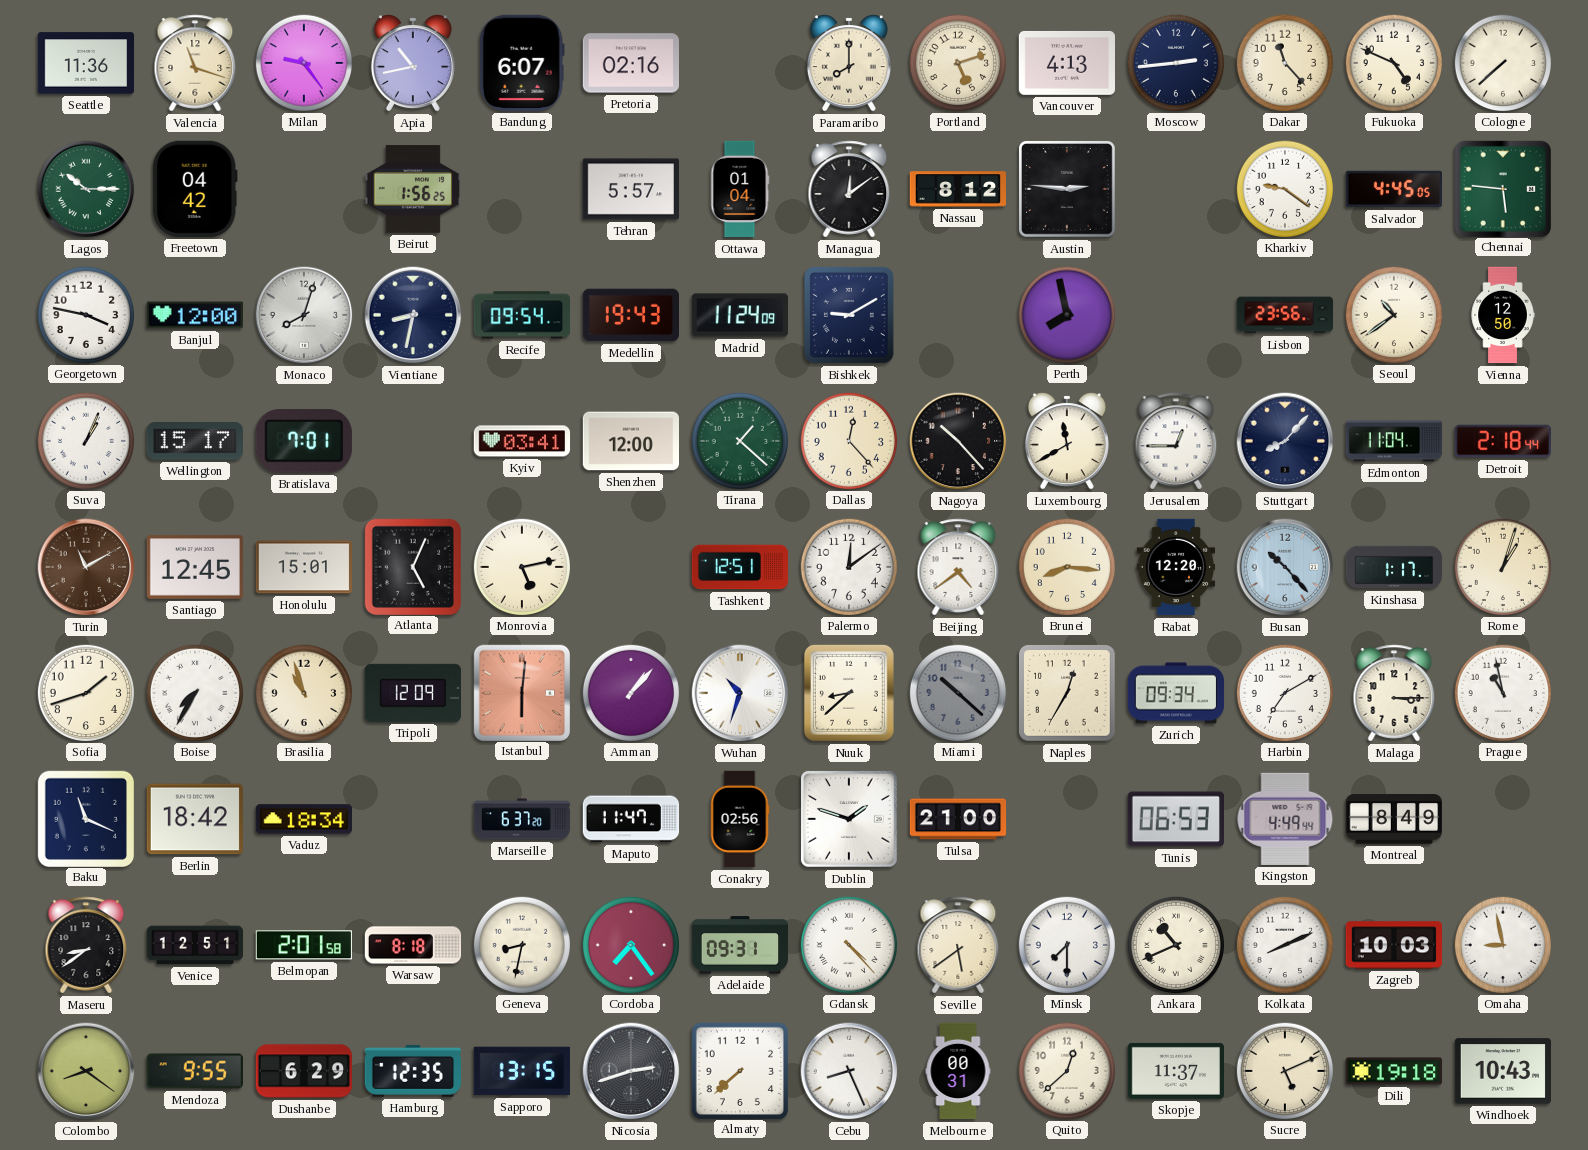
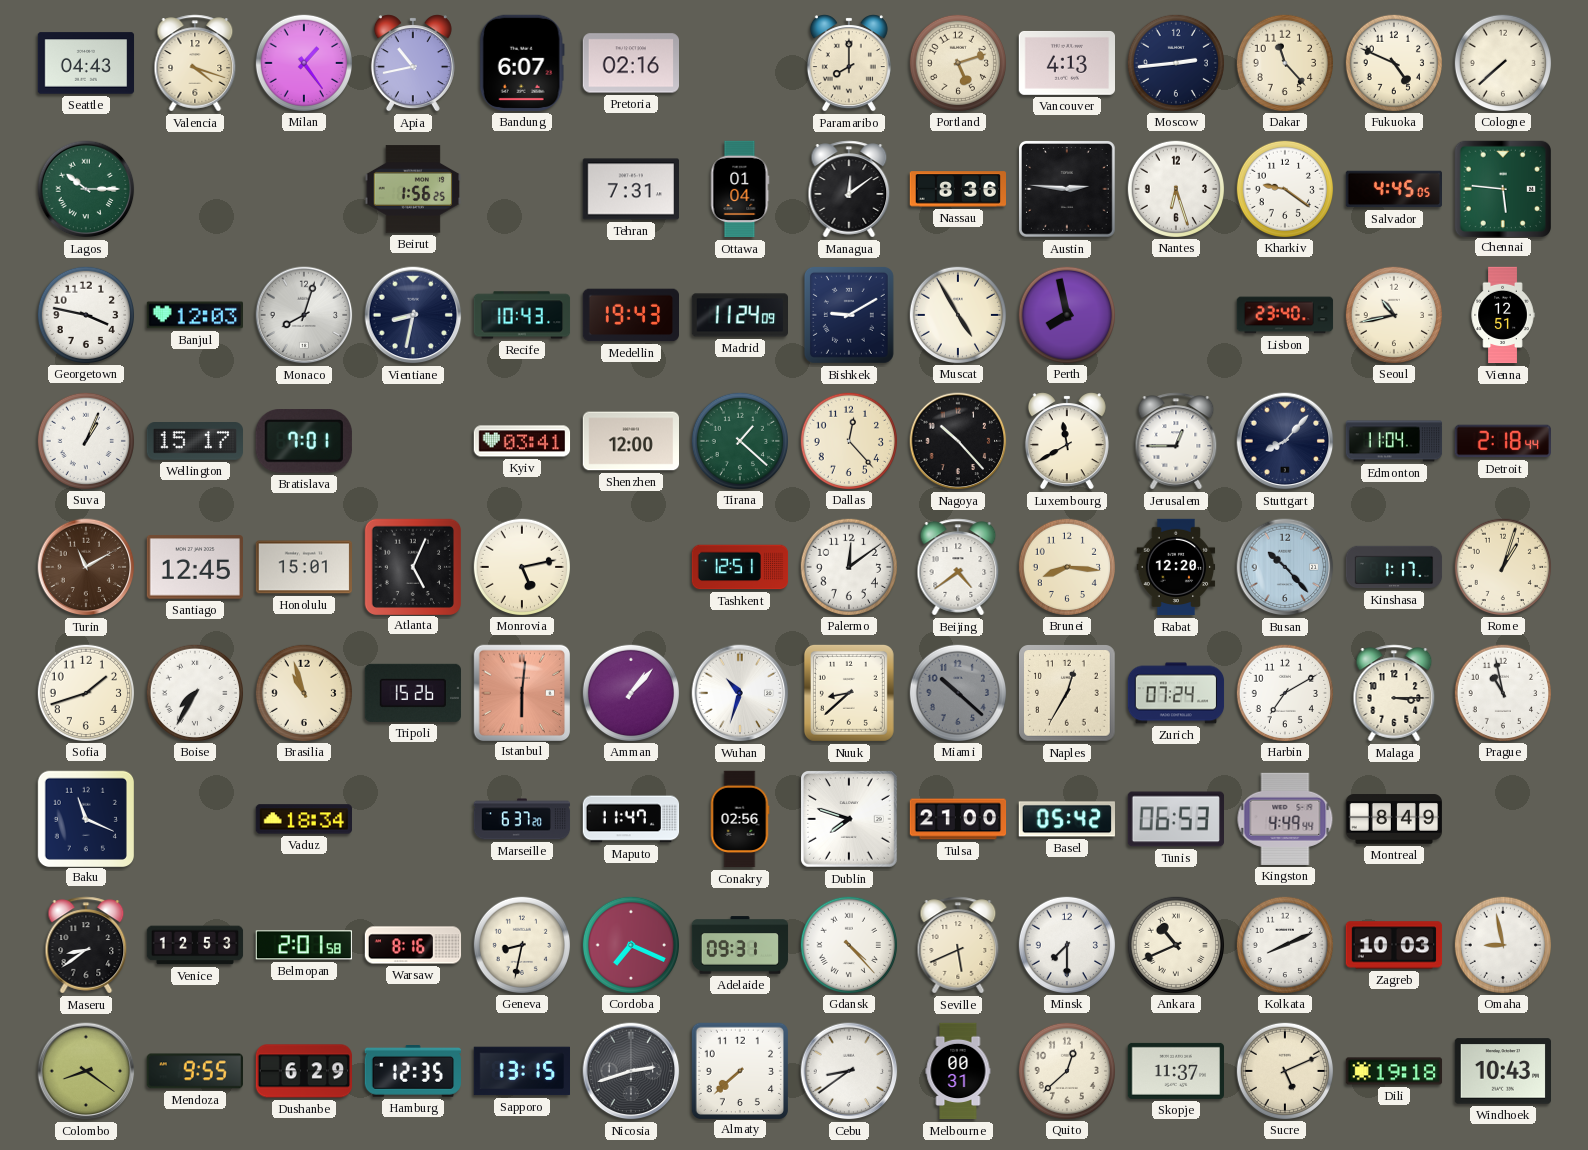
Seattle: 11:36 -> 04:43 (86, 63)
Valencia: 11:18 -> 4:18 (195, 63)
Milan: 9:24 -> 1:24 (303, 62)
Freetown: 04:42 -> none (195, 189)
Tehran: 5:57 -> 7:31 (630, 189)
Nassau: 8:12 -> 8:36 (958, 189)
Nantes: none -> 6:27 (1175, 188)
Banjul: 12:00 -> 12:03 (194, 315)
Recife: 09:54 -> 10:43 (522, 315)
Muscat: none -> 4:55 (957, 314)
Lisbon: 23:56 -> 23:40 (1285, 315)
Seoul: 10:39 -> 10:43 (1393, 314)
Vienna: 12:50 -> 12:51 (1503, 315)
Tripoli: 12:09 -> 15:26 (412, 693)
Zurich: 09:34 -> 07:24 (1176, 693)
Berlin: 18:42 -> none (194, 819)
Dublin: 1:48 -> 7:48 (849, 819)
Basel: none -> 05:42 (1066, 819)
Venice: 12:51 -> 12:53 (195, 945)
Warsaw: 8:18 -> 8:16 (413, 945)
Cordoba: 7:24 -> 7:19 (630, 944)
Seville: 5:39 -> 5:41 (958, 945)
Cebu: 8:26 -> 8:39 (849, 1071)
